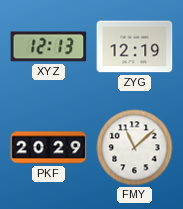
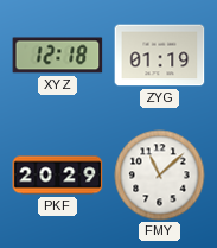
XYZ: 12:13 -> 12:18 (58, 56)
ZYG: 12:19 -> 01:19 (160, 56)
